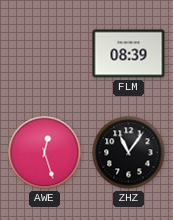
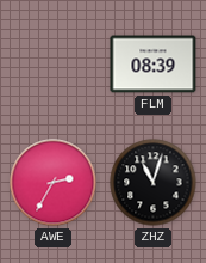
AWE: 12:27 -> 2:35 (54, 183)
ZHZ: 11:06 -> 11:03 (154, 183)
